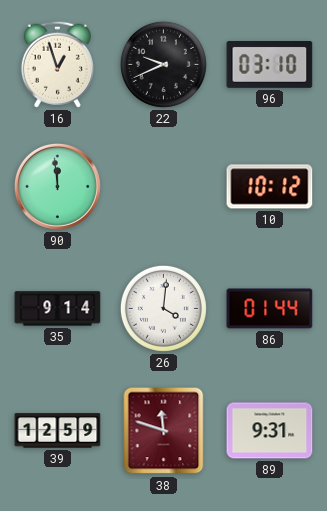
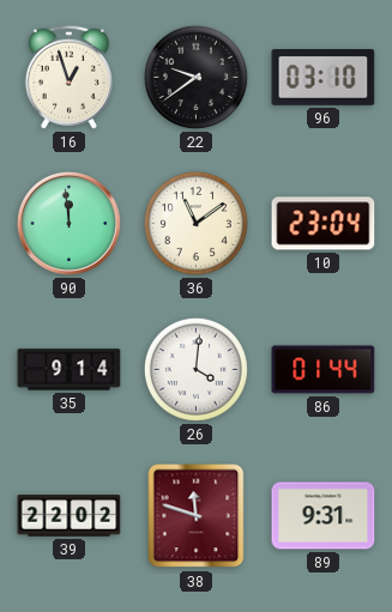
22: 9:41 -> 9:39 (195, 77)
36: none -> 11:09 (195, 223)
10: 10:12 -> 23:04 (324, 224)
39: 12:59 -> 22:02 (70, 516)
